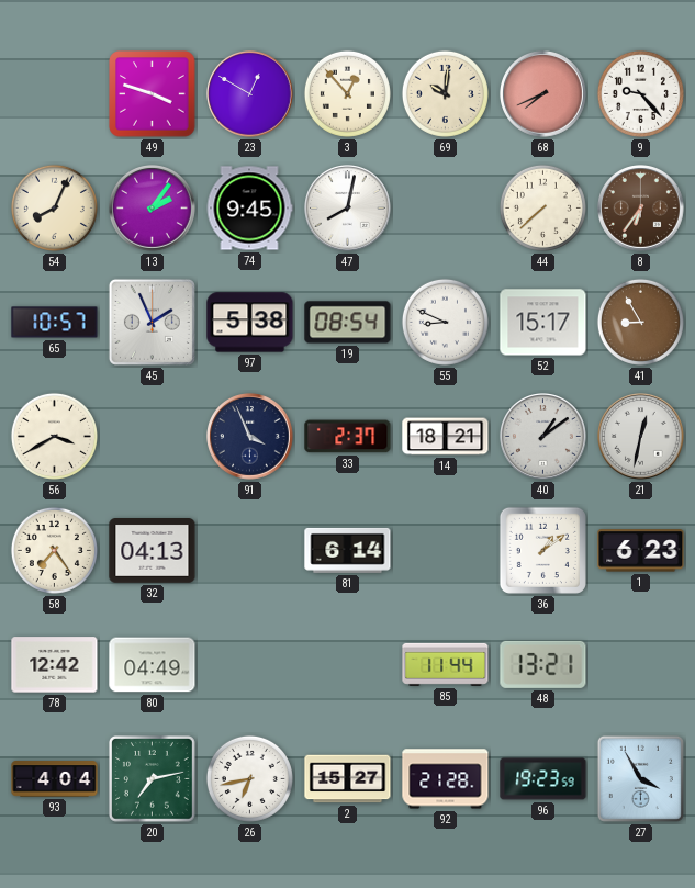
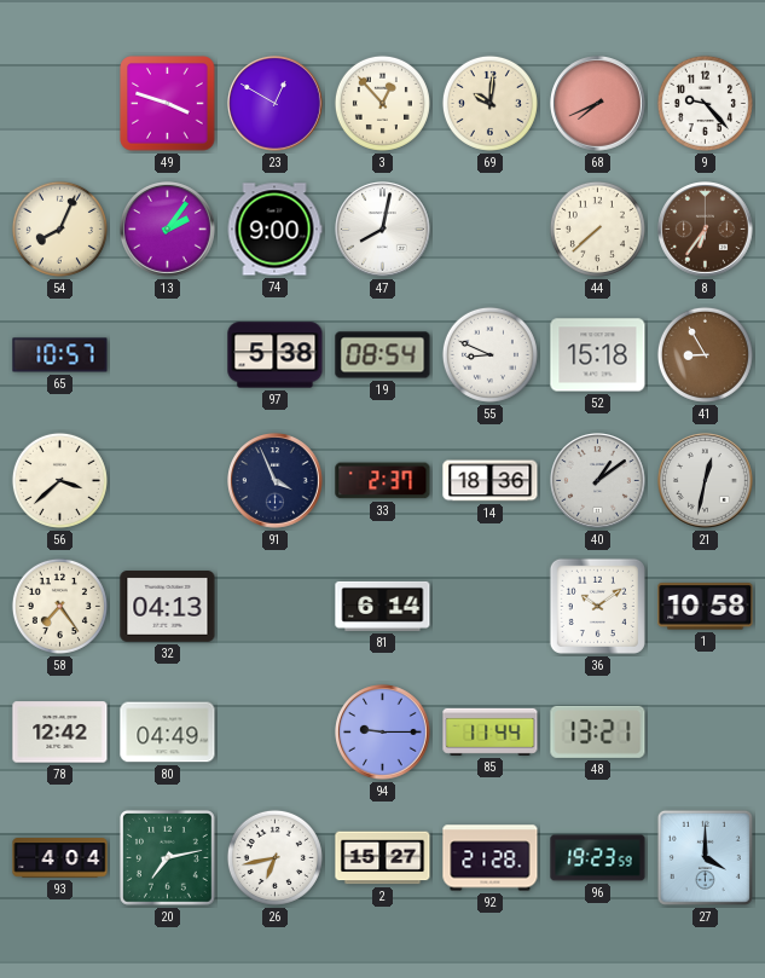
74: 9:45 -> 9:00 (274, 230)
45: 1:56 -> none (152, 322)
52: 15:17 -> 15:18 (598, 355)
56: 3:40 -> 3:38 (59, 480)
14: 18:21 -> 18:36 (491, 481)
36: 1:09 -> 10:09 (597, 606)
1: 6:23 -> 10:58 (706, 607)
94: none -> 9:15 (383, 733)
27: 3:55 -> 4:00 (705, 857)
